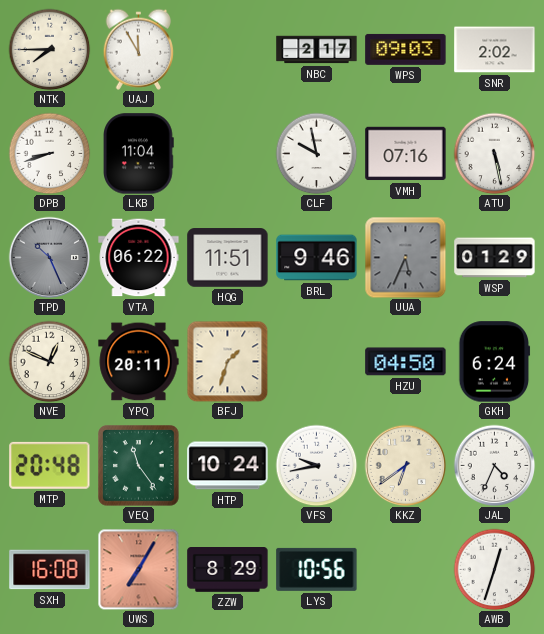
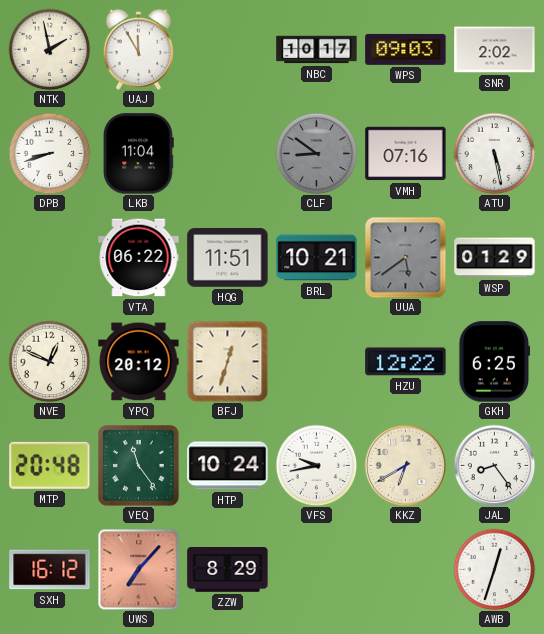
NTK: 7:45 -> 1:58 (49, 49)
NBC: 2:17 -> 10:17 (317, 50)
CLF: 9:58 -> 8:51 (316, 153)
CLF dial: white -> grey (316, 153)
TPD: 10:26 -> none (49, 257)
BRL: 9:46 -> 10:21 (317, 258)
UUA: 5:34 -> 5:39 (405, 257)
YPQ: 20:11 -> 20:12 (139, 362)
BFJ: 1:33 -> 12:33 (227, 361)
HZU: 04:50 -> 12:22 (406, 362)
GKH: 6:24 -> 6:25 (495, 362)
KKZ: 6:39 -> 6:40 (405, 465)
JAL: 4:34 -> 8:24 (494, 465)
SXH: 16:08 -> 16:12 (50, 570)
UWS: 7:05 -> 7:07 (138, 569)
LYS: 10:56 -> none (317, 569)
